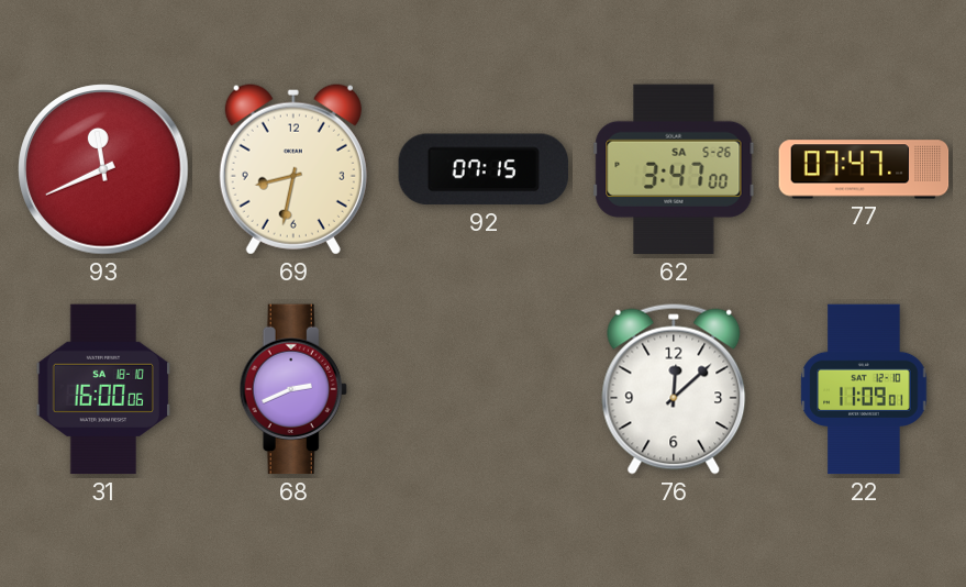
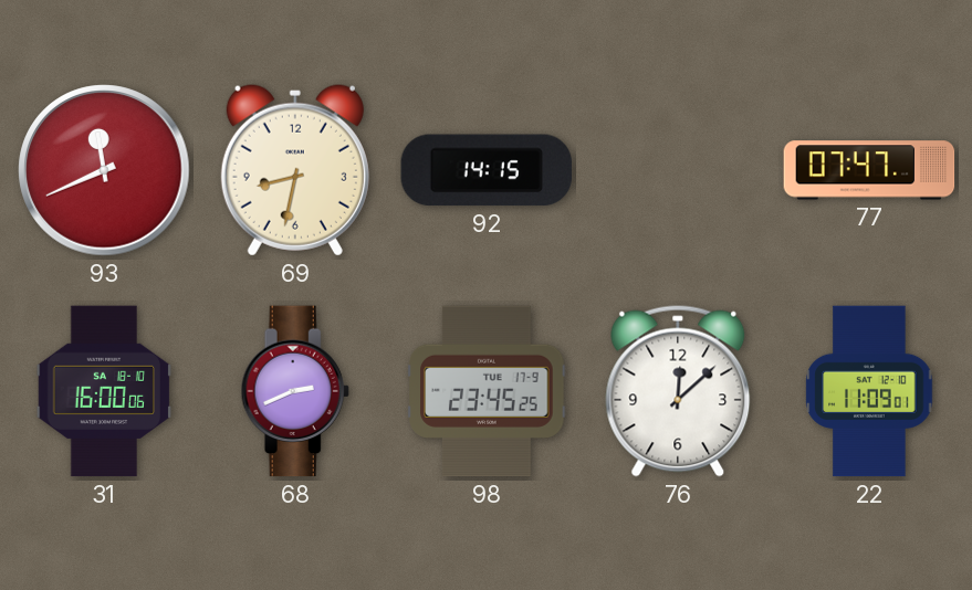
92: 07:15 -> 14:15 (485, 170)
62: 3:47 -> none (674, 169)
98: none -> 23:45 (487, 391)
